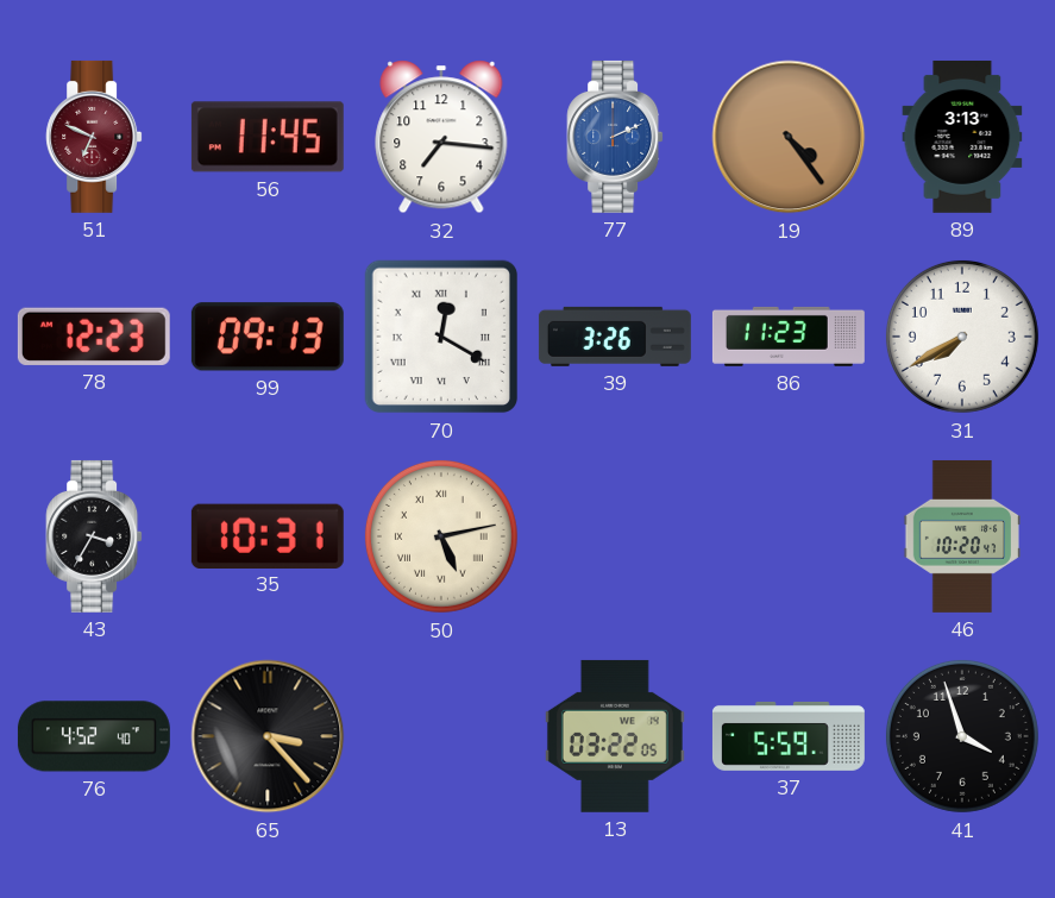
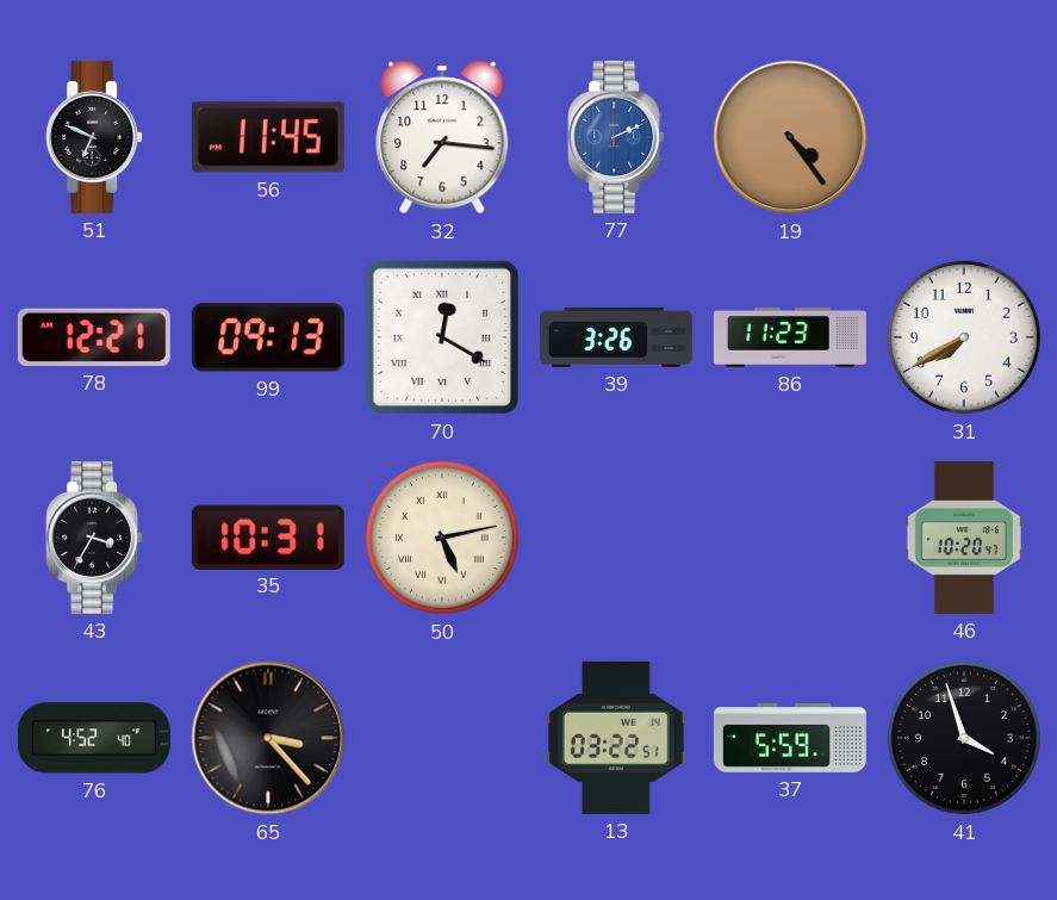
51 dial: burgundy -> black (94, 137)
89: 3:13 -> none (962, 137)
78: 12:23 -> 12:21 (94, 337)
13: 03:22:05 -> 03:22:51 (616, 738)
